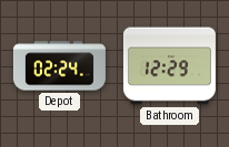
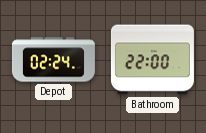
Bathroom: 12:29 -> 22:00 (152, 60)
